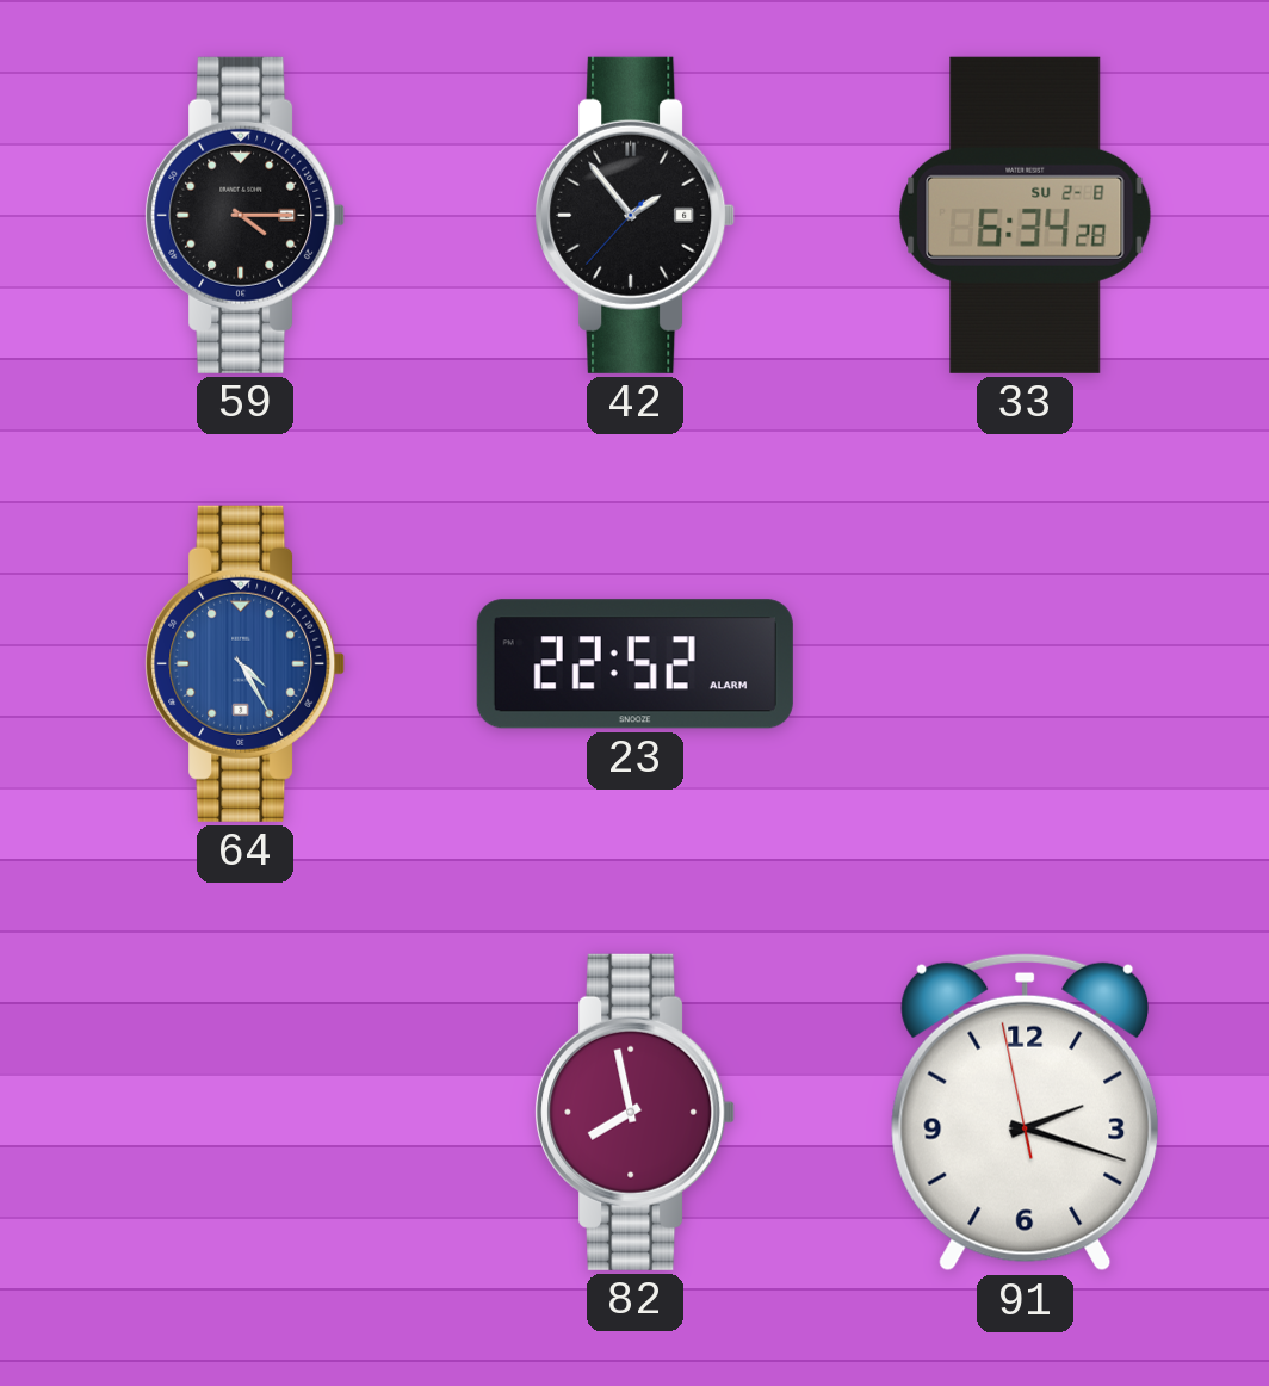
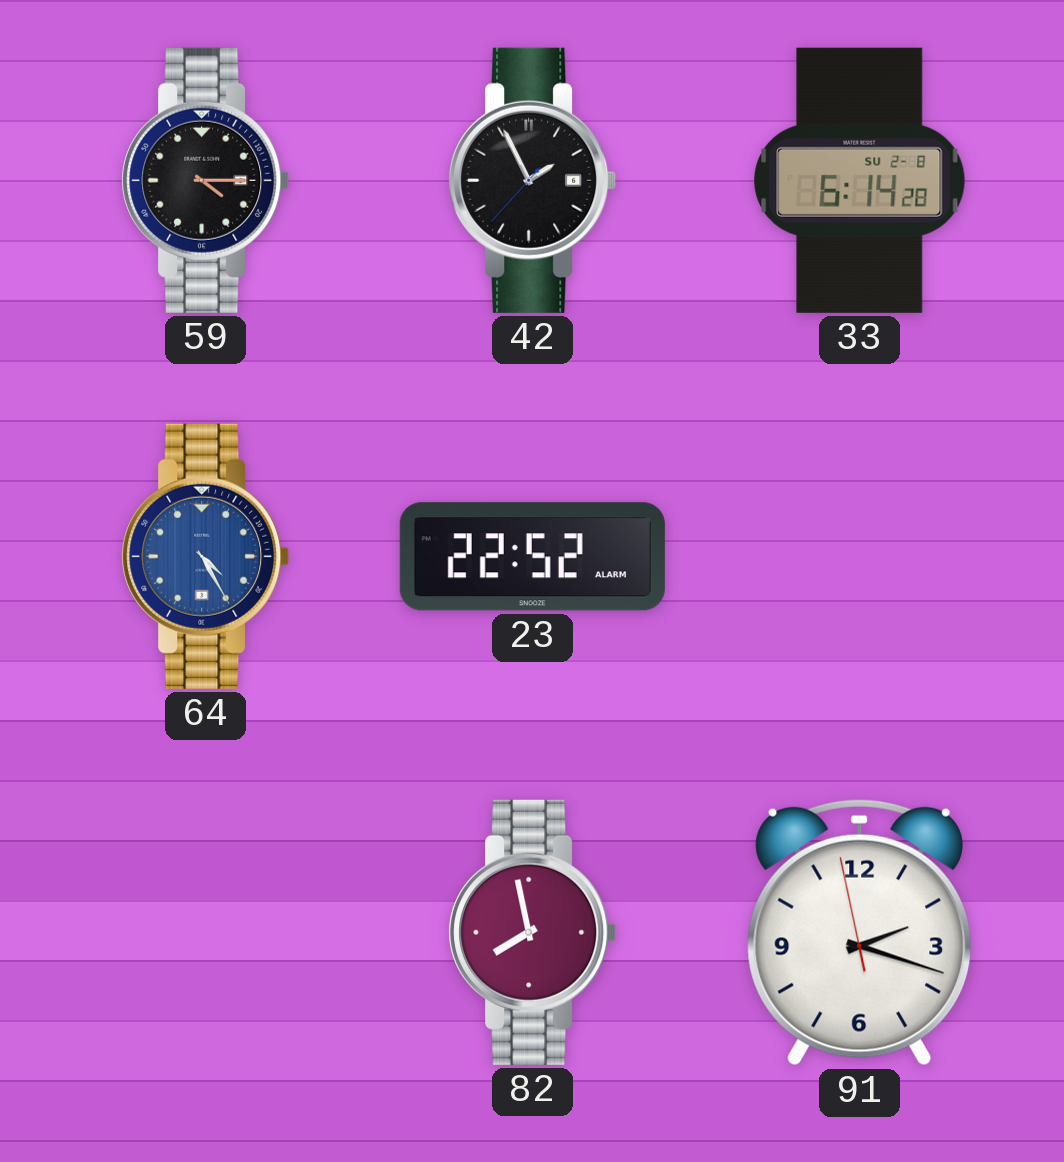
42: 1:53 -> 1:55 (533, 180)
33: 6:34 -> 6:14 (860, 180)
